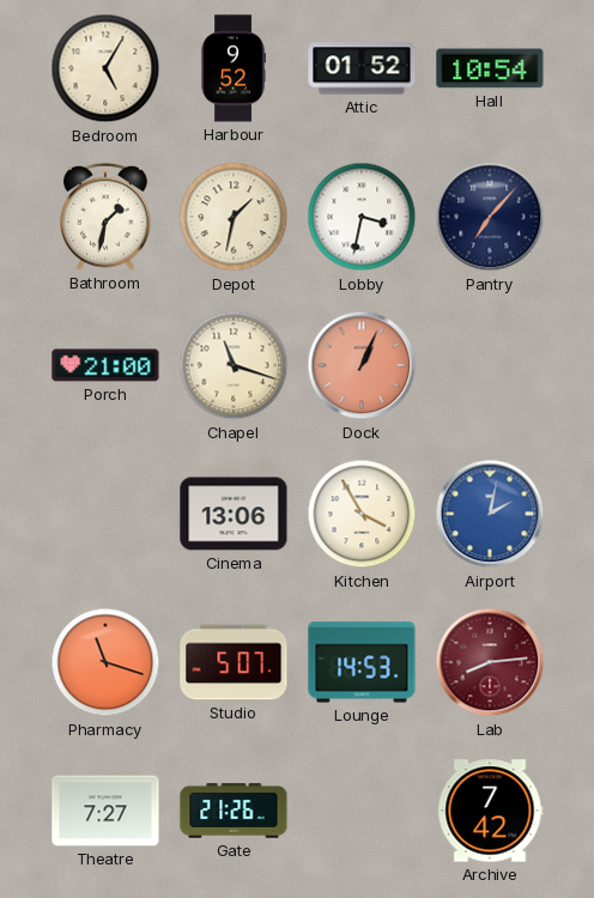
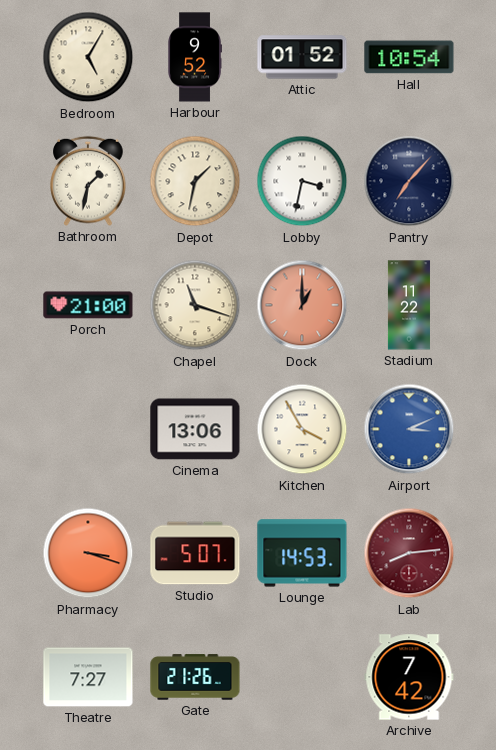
Dock: 1:04 -> 1:00 (302, 305)
Stadium: none -> 11:22 (409, 305)
Airport: 2:02 -> 3:11 (409, 429)
Pharmacy: 11:18 -> 3:18 (88, 553)
